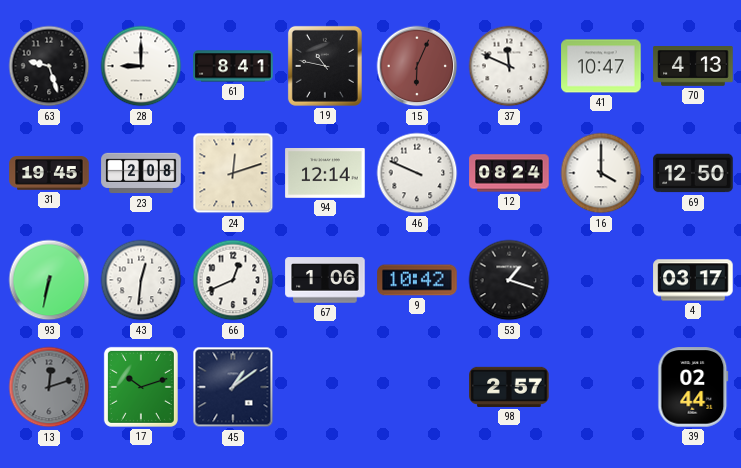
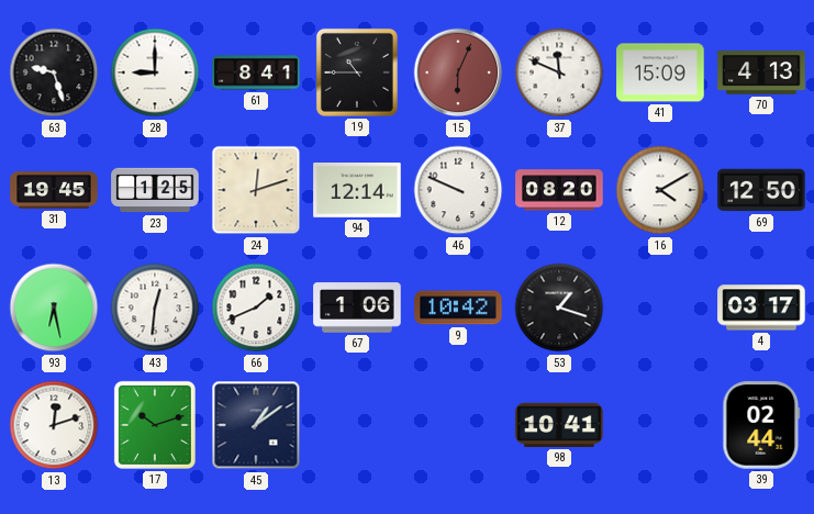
19: 10:47 -> 10:45 (357, 72)
41: 10:47 -> 15:09 (660, 72)
23: 2:08 -> 1:25 (155, 190)
12: 08:24 -> 08:20 (559, 190)
16: 4:00 -> 4:10 (660, 190)
93: 6:32 -> 6:28 (54, 308)
66: 12:41 -> 1:41 (256, 308)
13 dial: grey -> white (54, 425)
98: 2:57 -> 10:41 (559, 425)
